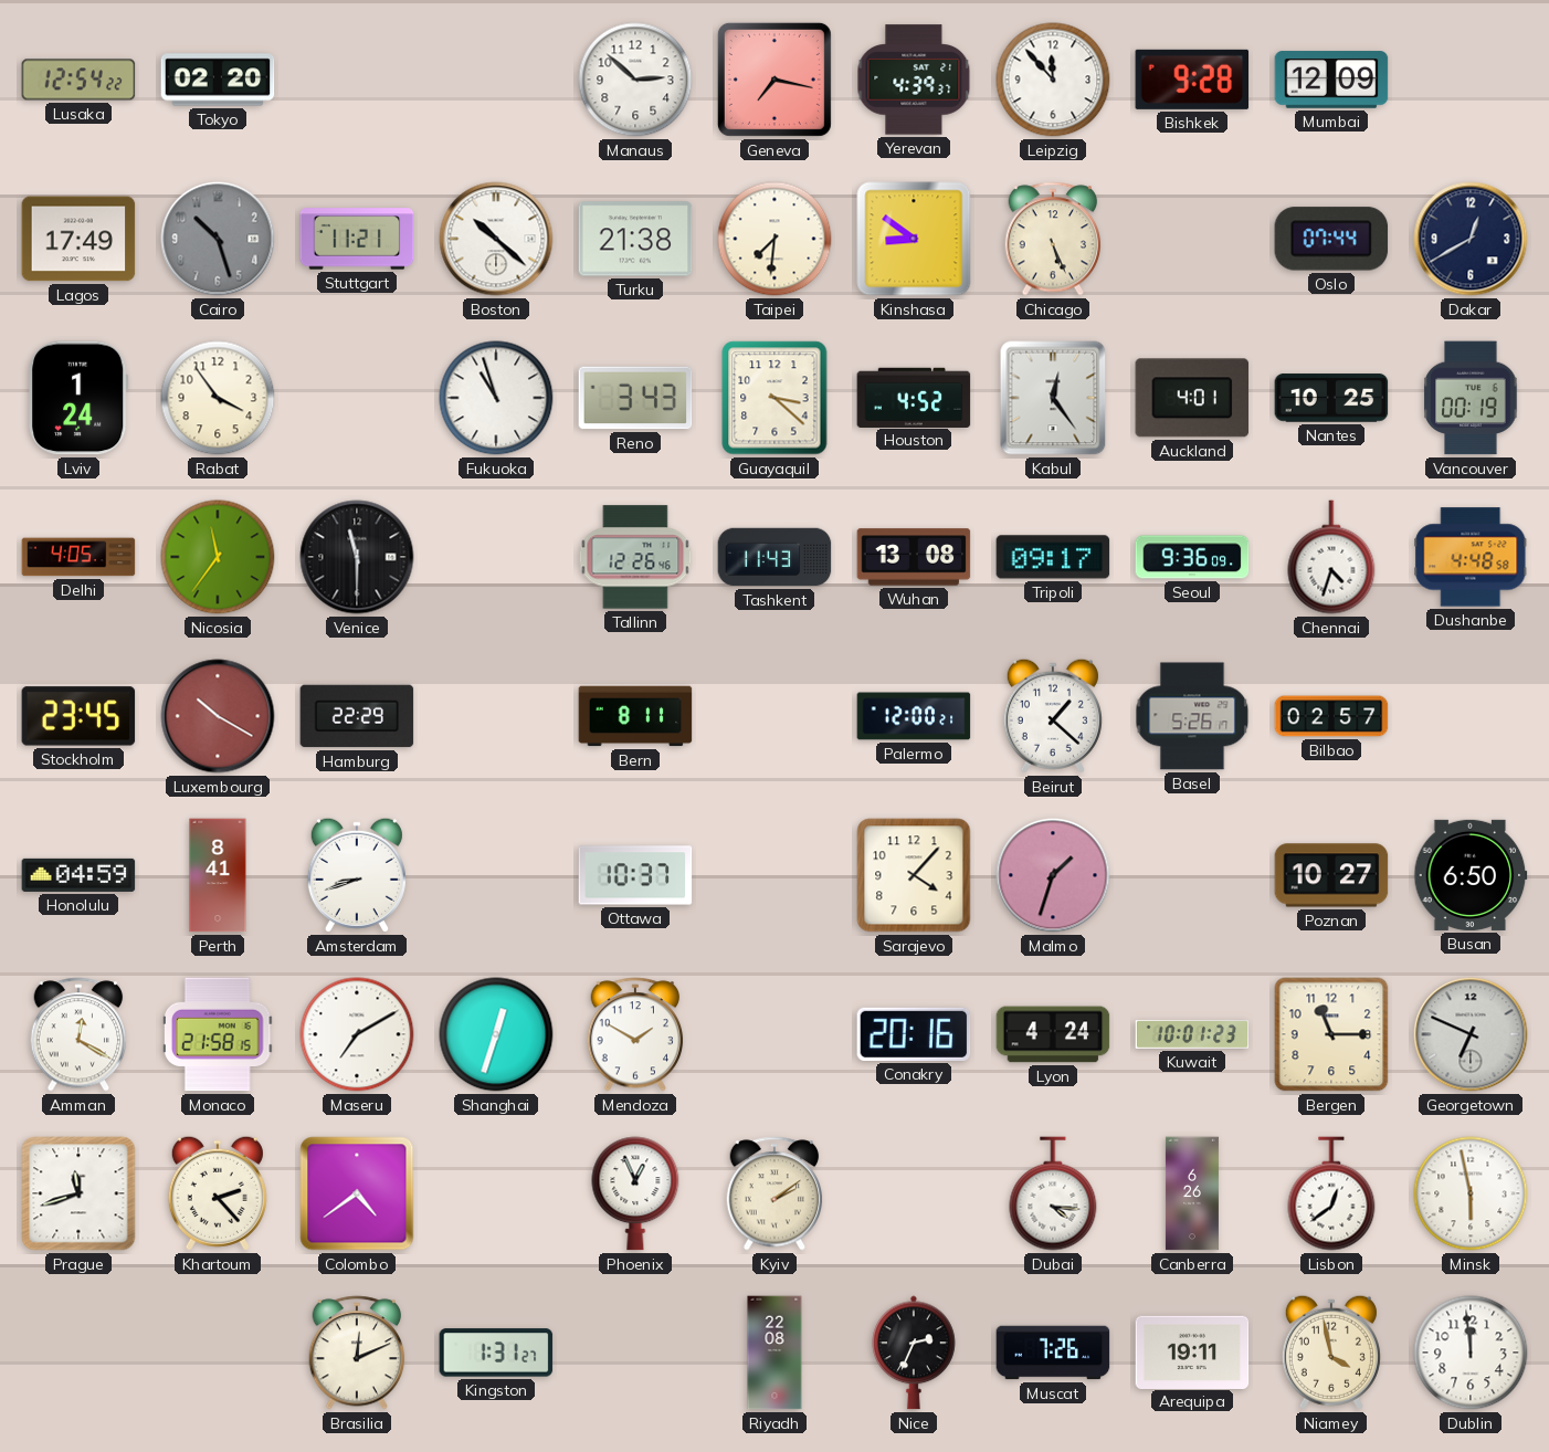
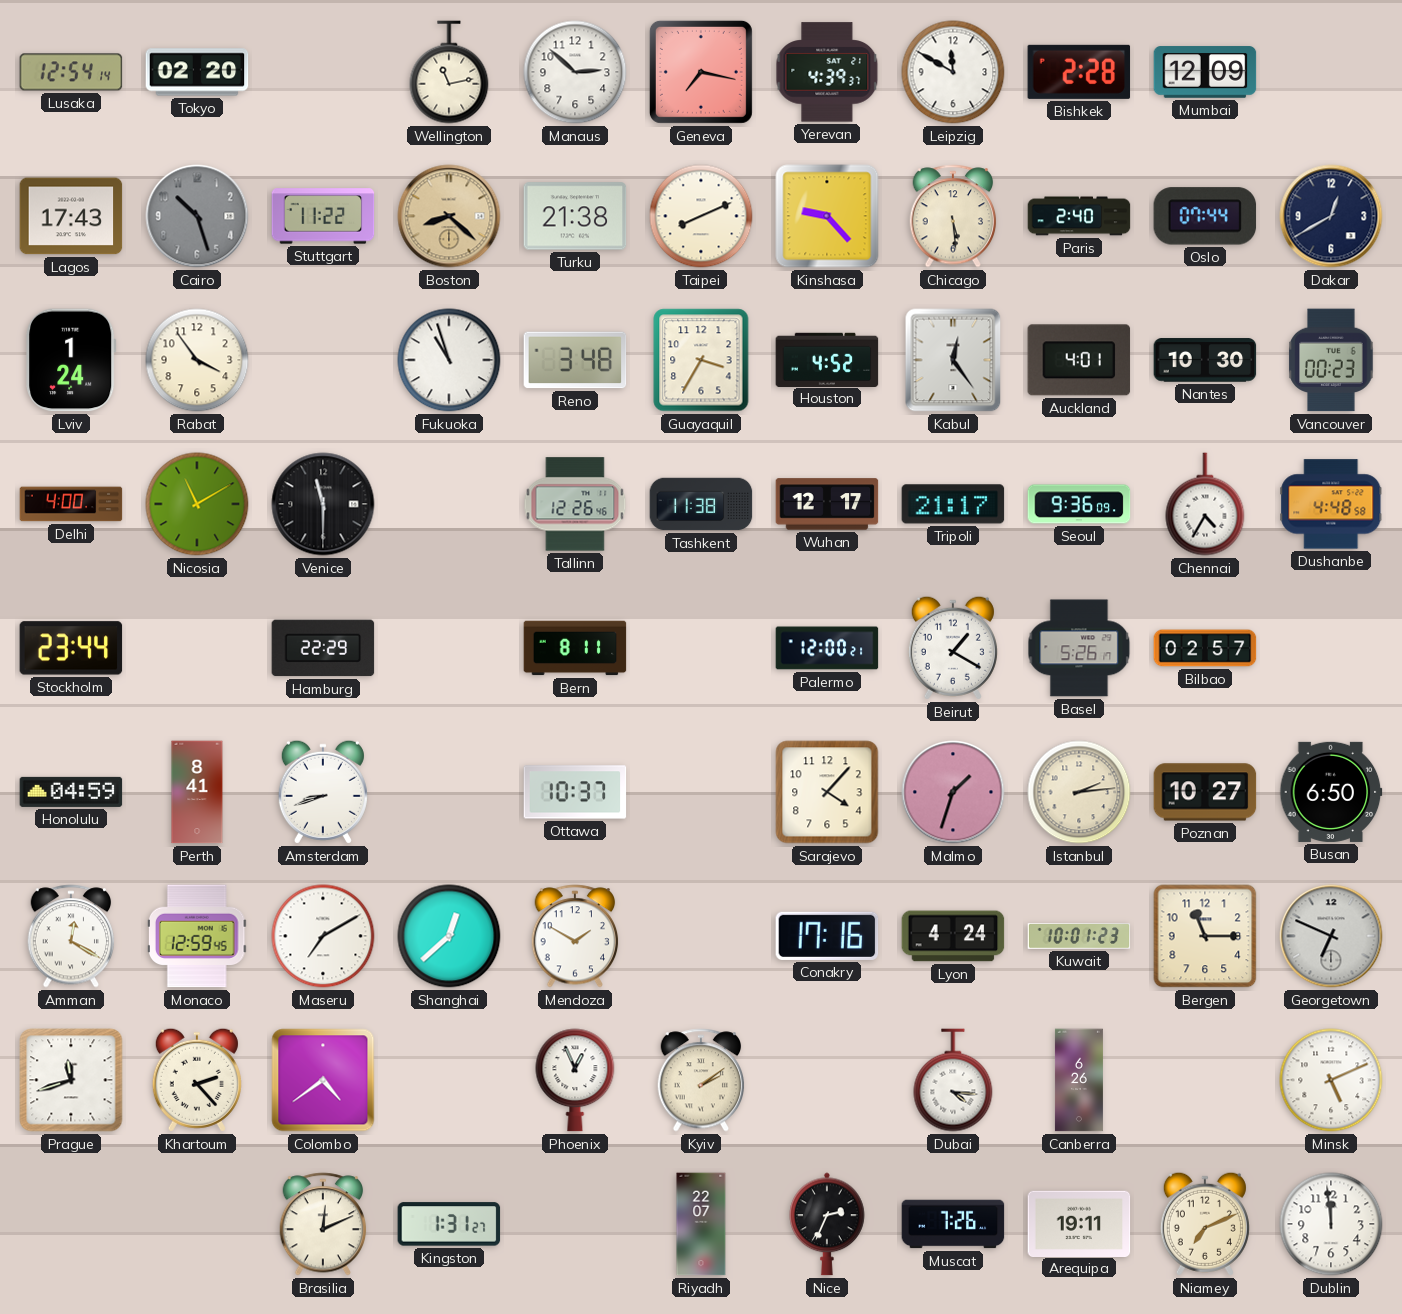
Lusaka: 12:54:22 -> 12:54:14 (71, 72)
Wellington: none -> 11:13 (449, 72)
Leipzig: 11:53 -> 11:50 (953, 72)
Bishkek: 9:28 -> 2:28 (1079, 72)
Lagos: 17:49 -> 17:43 (71, 216)
Stuttgart: 11:21 -> 11:22 (323, 216)
Boston: 10:22 -> 8:22 (449, 216)
Boston dial: white -> champagne (449, 216)
Taipei: 7:31 -> 8:11 (701, 216)
Kinshasa: 8:51 -> 9:23 (827, 216)
Chicago: 5:26 -> 5:29 (953, 216)
Paris: none -> 2:40 (1079, 216)
Reno: 3:43 -> 3:48 (575, 360)
Guayaquil: 3:22 -> 3:35 (701, 360)
Nantes: 10:25 -> 10:30 (1205, 360)
Vancouver: 00:19 -> 00:23 (1331, 360)
Delhi: 4:05 -> 4:00 (71, 504)
Nicosia: 11:36 -> 11:10 (197, 504)
Tashkent: 11:43 -> 11:38 (701, 504)
Wuhan: 13:08 -> 12:17 (827, 504)
Tripoli: 09:17 -> 21:17 (953, 504)
Chennai: 4:33 -> 4:35 (1205, 504)
Stockholm: 23:45 -> 23:44 (71, 648)
Luxembourg: 10:20 -> none (218, 716)
Beirut: 1:22 -> 1:20 (953, 648)
Istanbul: none -> 2:14 (1079, 792)
Monaco: 21:58 -> 12:59 (197, 936)
Shanghai: 12:33 -> 12:38 (449, 936)
Conakry: 20:16 -> 17:16 (827, 936)
Lisbon: 12:39 -> none (1331, 1193)
Minsk: 5:58 -> 5:11 (1331, 1080)
Riyadh: 22:08 -> 22:07 (701, 1224)
Niamey: 3:58 -> 7:11 (1205, 1224)
